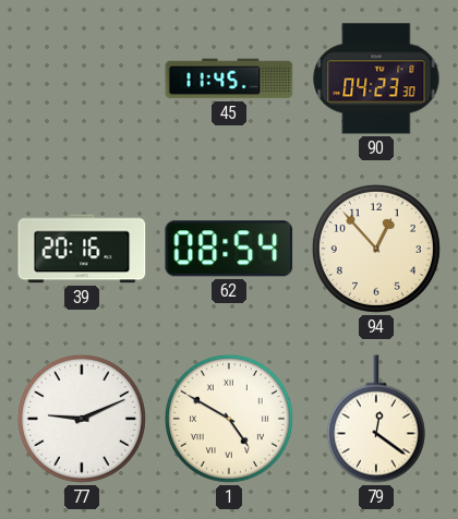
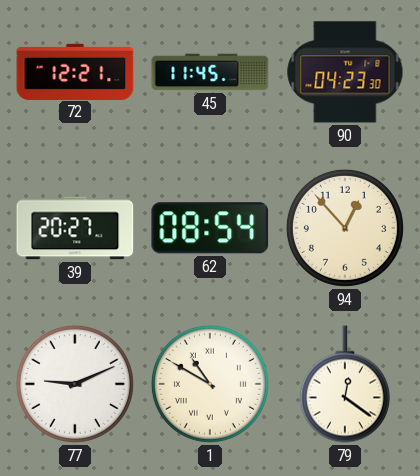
72: none -> 12:21 (75, 71)
39: 20:16 -> 20:27 (75, 228)
1: 4:50 -> 10:50 (210, 384)
